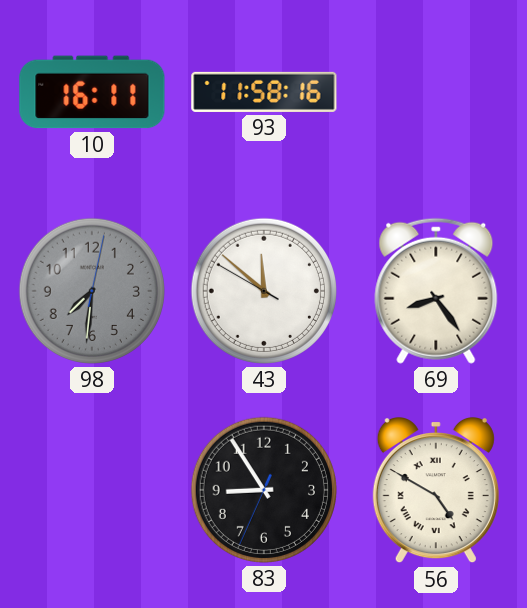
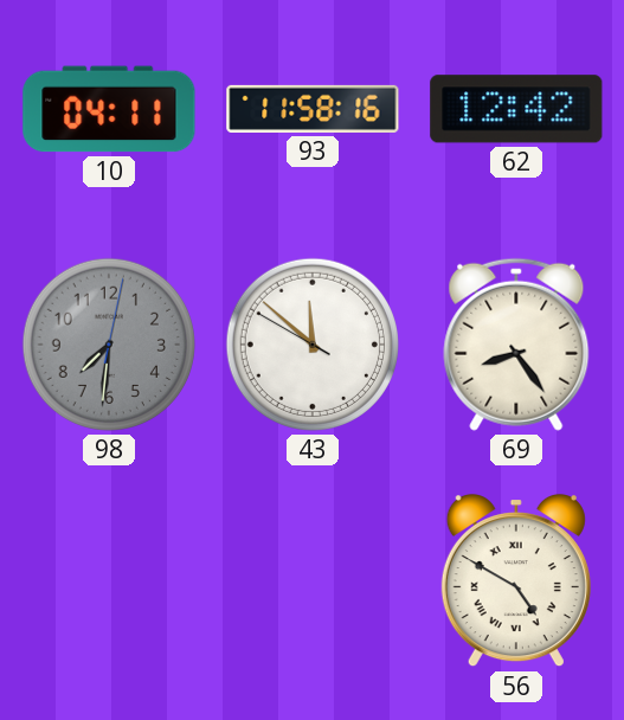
10: 16:11 -> 04:11 (109, 109)
62: none -> 12:42 (516, 109)
83: 8:54 -> none (264, 490)
